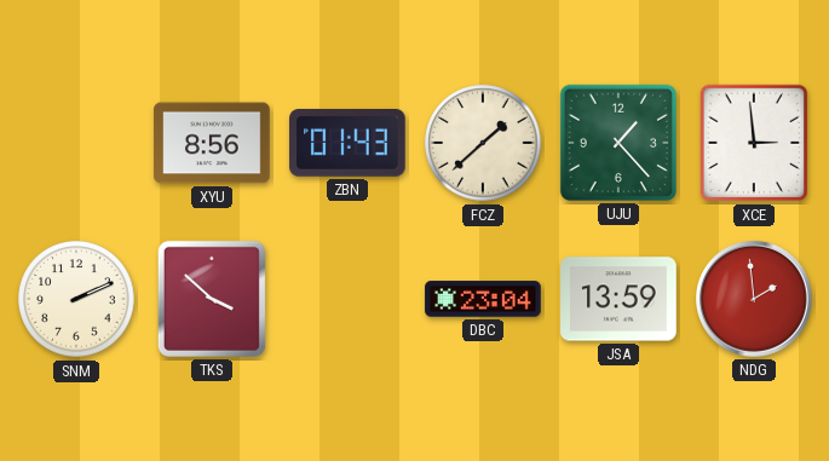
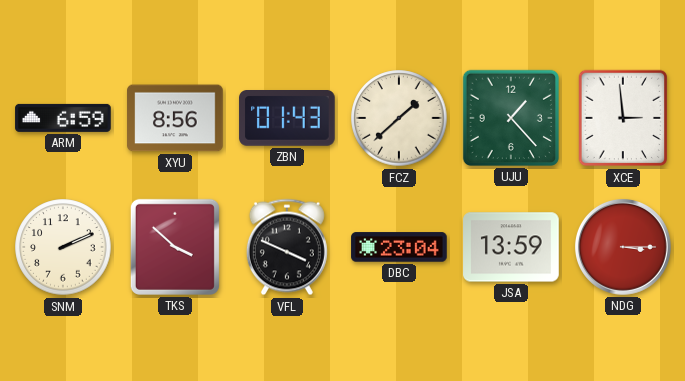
ARM: none -> 6:59 (63, 118)
VFL: none -> 3:49 (287, 247)
NDG: 1:59 -> 3:15 (623, 247)
